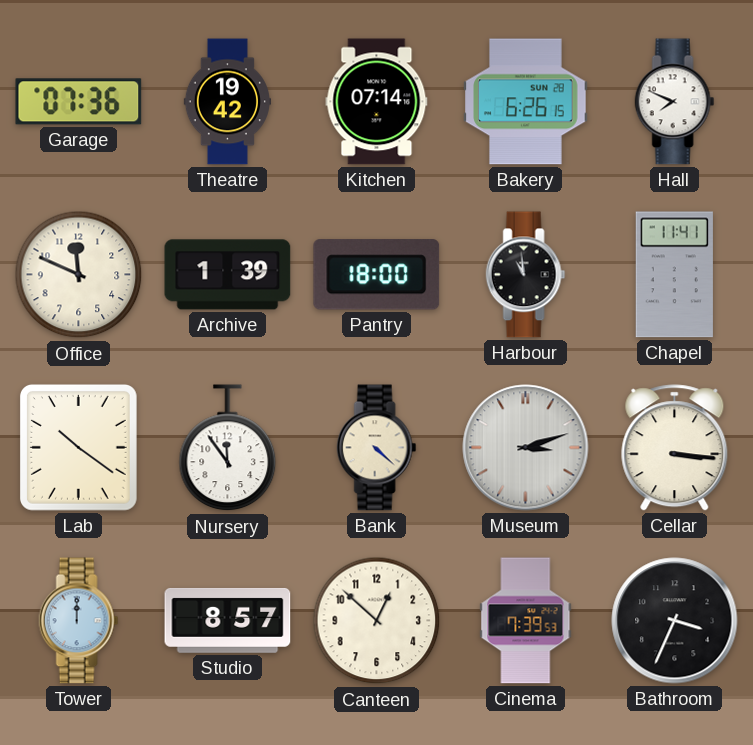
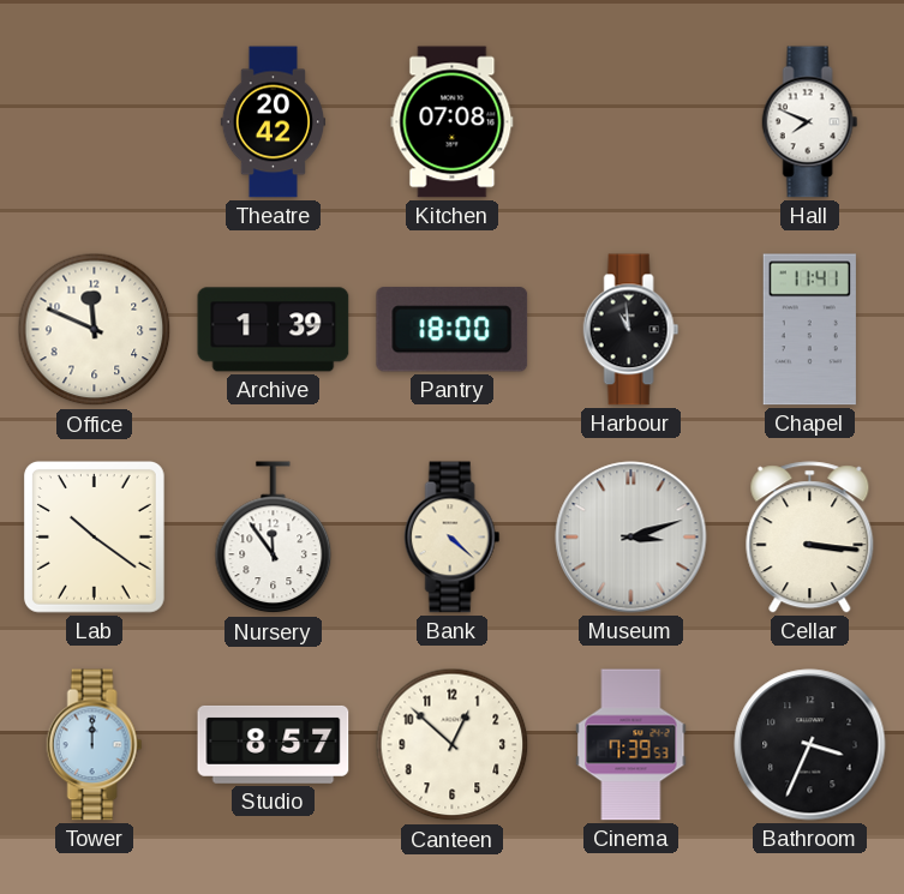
Garage: 07:36 -> none (79, 102)
Theatre: 19:42 -> 20:42 (273, 122)
Kitchen: 07:14 -> 07:08 (453, 122)
Bakery: 6:26 -> none (526, 102)
